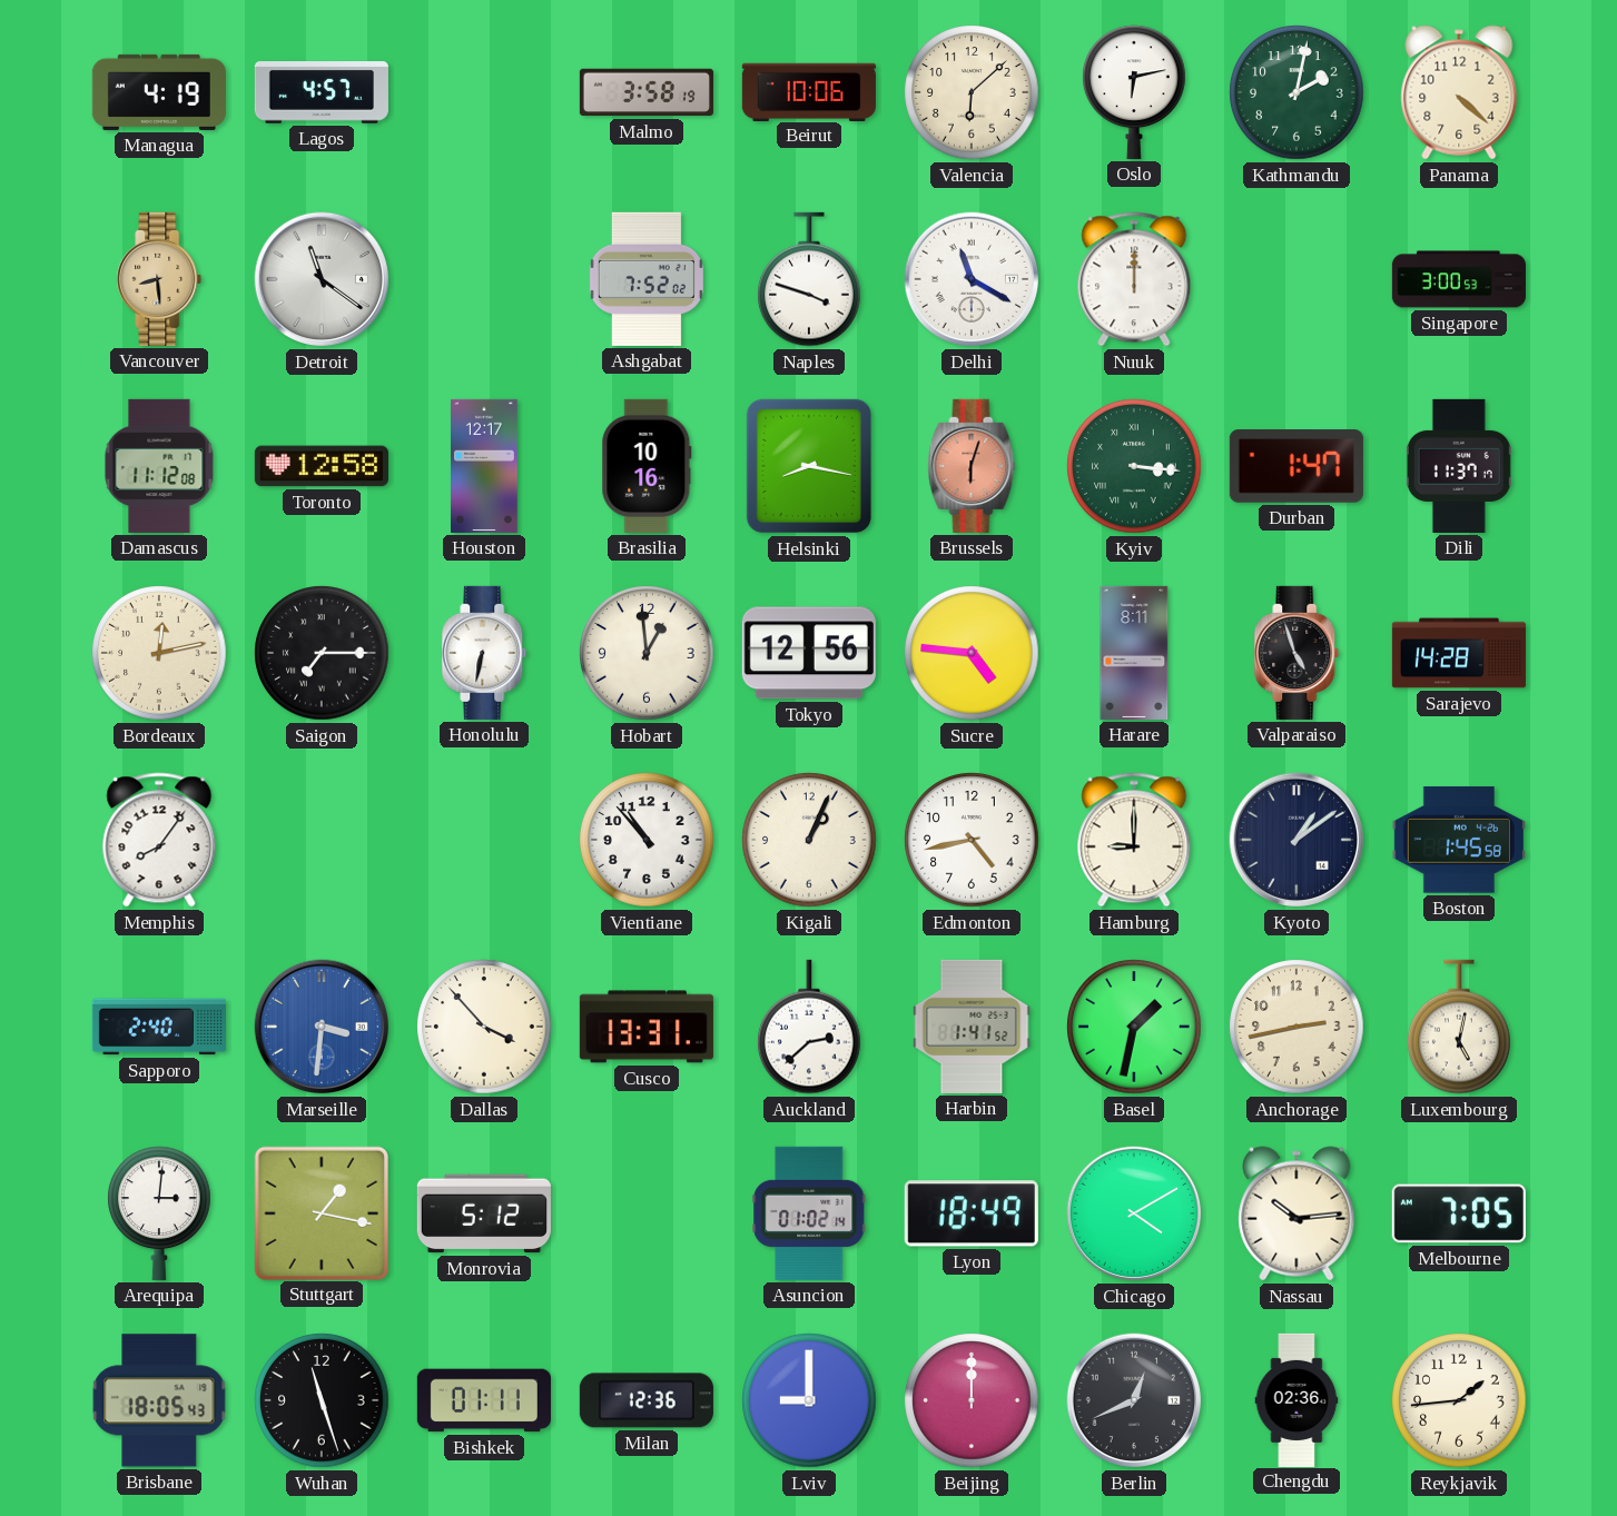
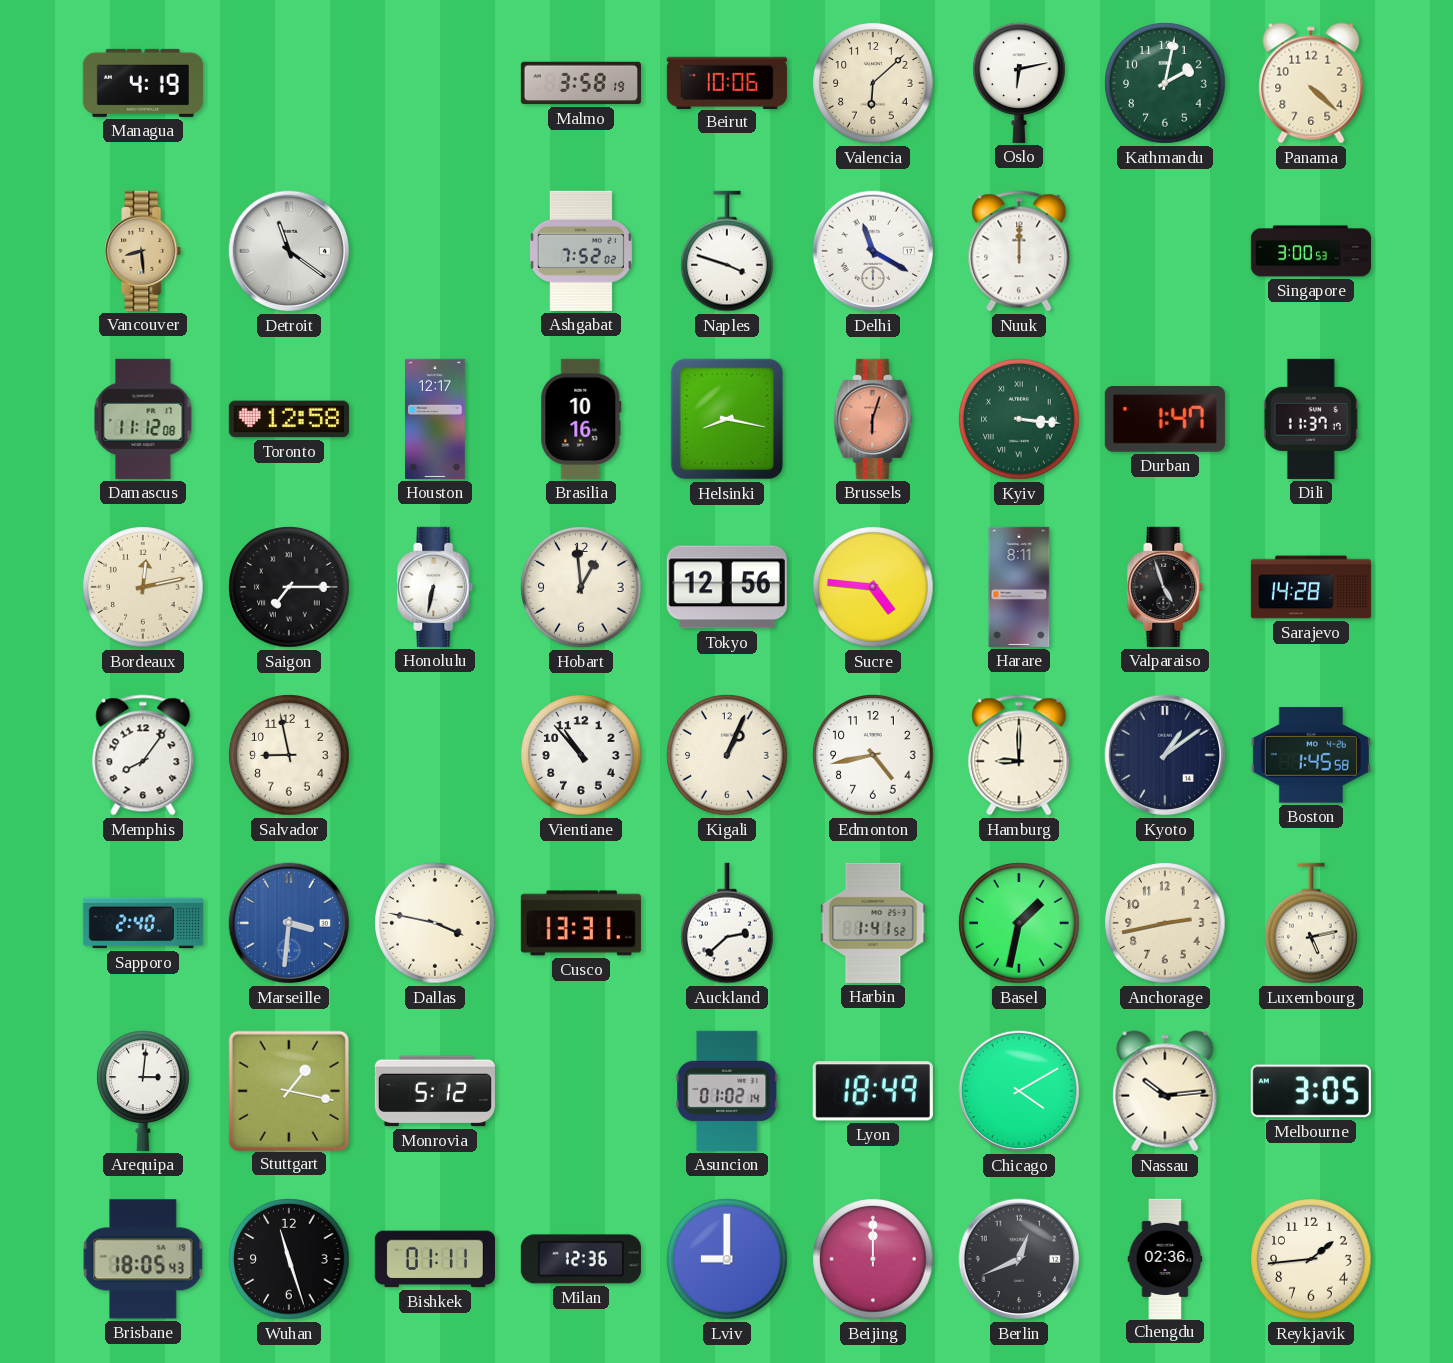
Lagos: 4:57 -> none (322, 93)
Salvador: none -> 8:58 (289, 755)
Dallas: 3:53 -> 3:47 (435, 923)
Luxembourg: 5:02 -> 5:13 (1311, 923)
Melbourne: 7:05 -> 3:05 (1311, 1091)
